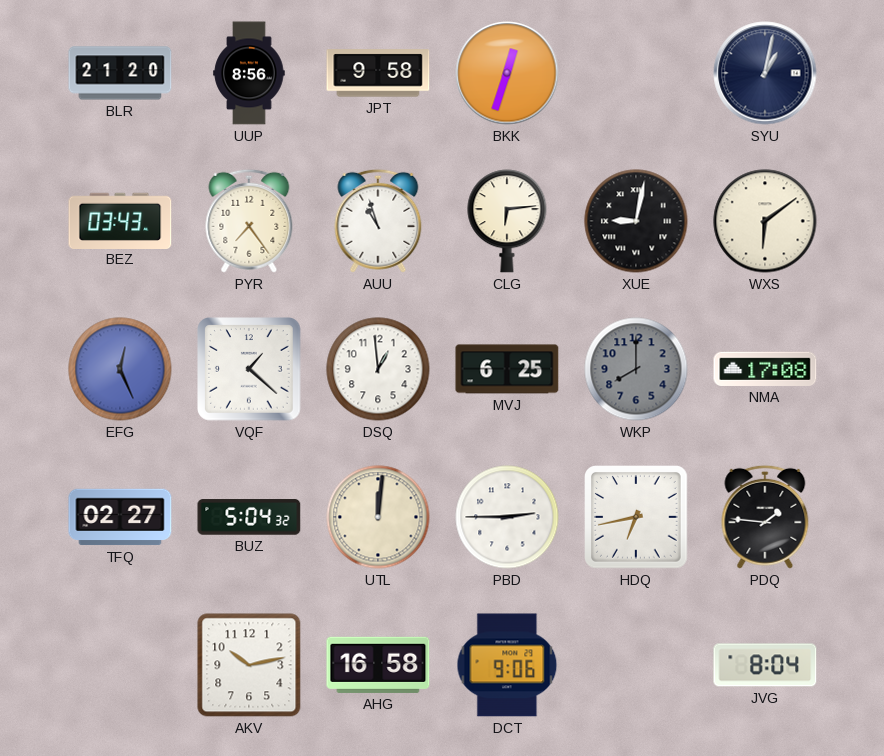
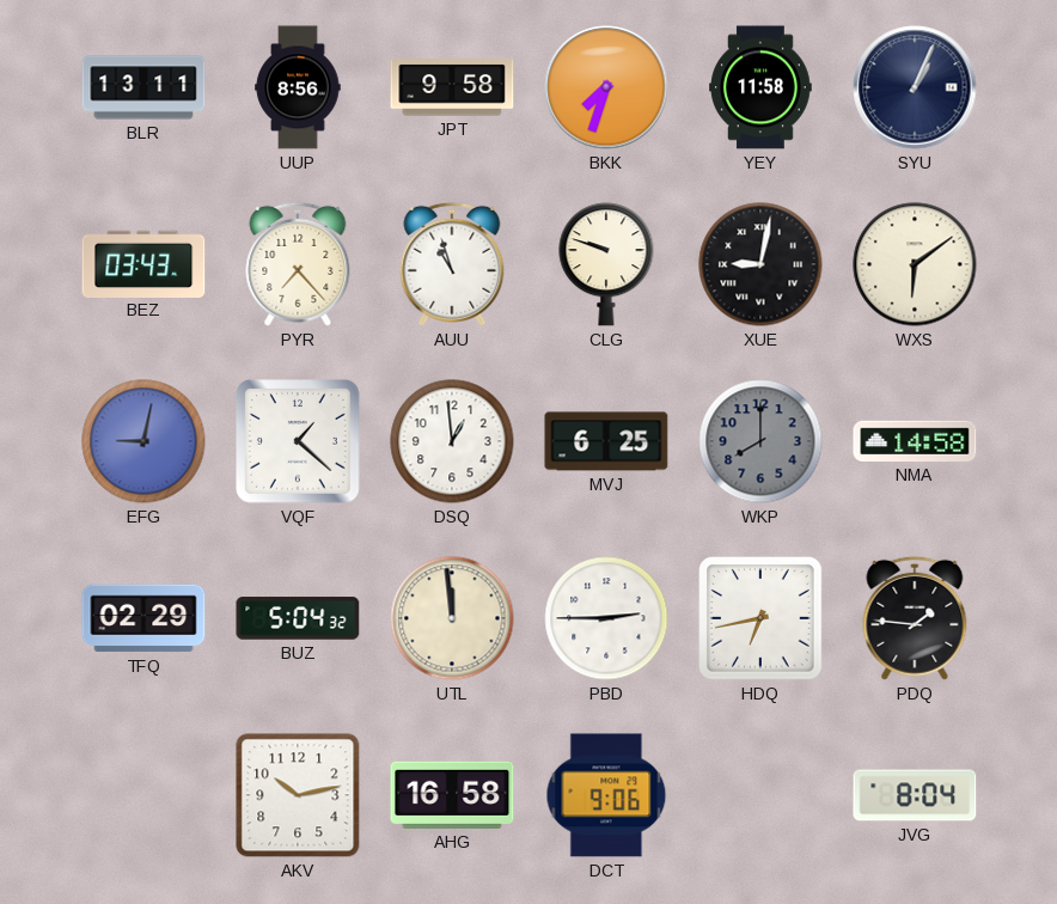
BLR: 21:20 -> 13:11 (143, 87)
BKK: 12:33 -> 7:33 (606, 87)
YEY: none -> 11:58 (760, 87)
SYU: 1:02 -> 1:04 (915, 87)
PYR: 7:24 -> 7:23 (298, 264)
CLG: 6:14 -> 9:48 (606, 264)
EFG: 12:26 -> 9:02 (143, 441)
NMA: 17:08 -> 14:58 (915, 441)
TFQ: 02:27 -> 02:29 (143, 618)
UTL: 12:01 -> 11:59 (452, 618)
